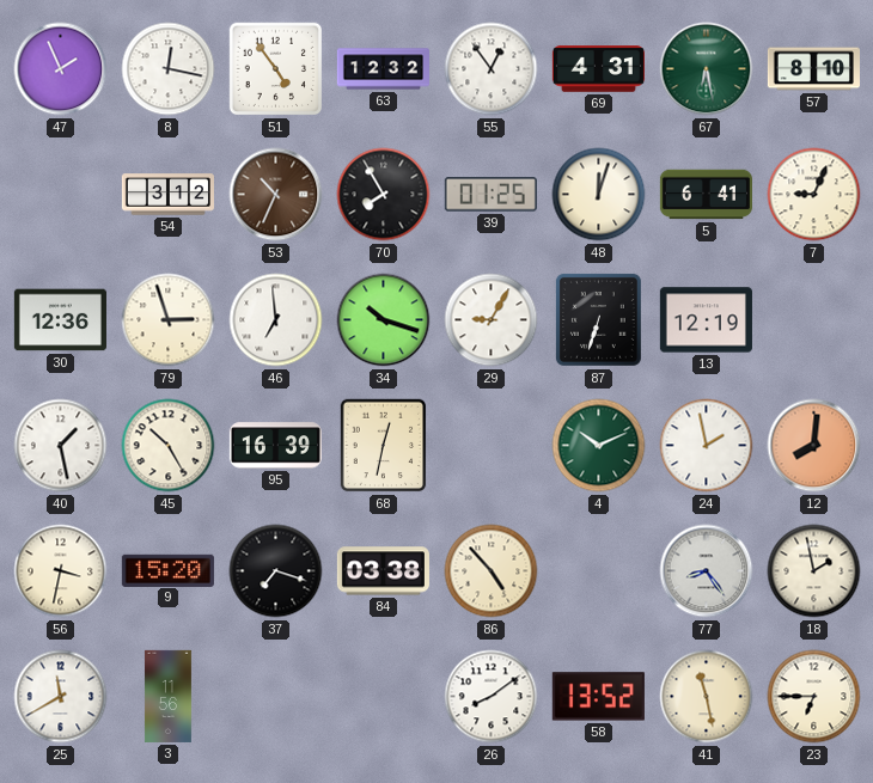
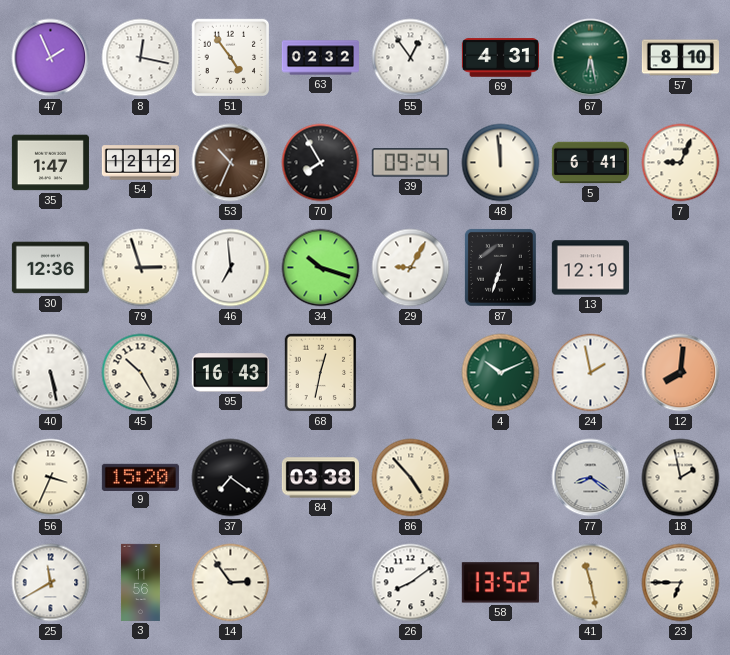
63: 12:32 -> 02:32 (320, 58)
35: none -> 1:47 (50, 163)
54: 3:12 -> 12:12 (140, 163)
39: 01:25 -> 09:24 (410, 163)
48: 12:03 -> 11:59 (501, 163)
40: 1:28 -> 5:28 (51, 373)
95: 16:39 -> 16:43 (230, 373)
56: 3:32 -> 3:34 (51, 478)
37: 7:18 -> 7:21 (231, 478)
77: 8:24 -> 8:21 (591, 478)
14: none -> 2:54 (231, 583)
